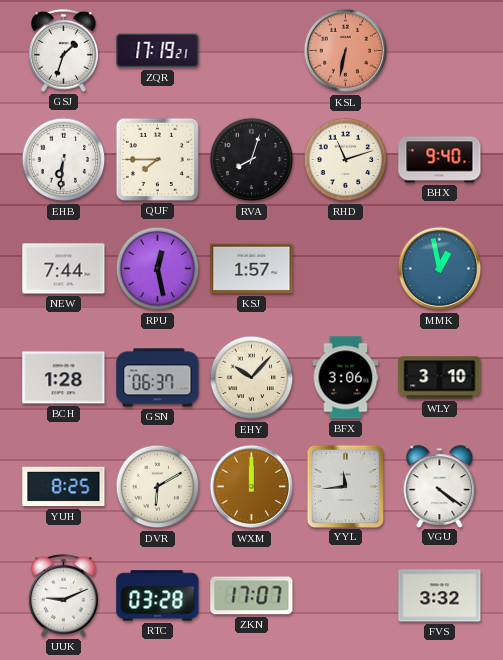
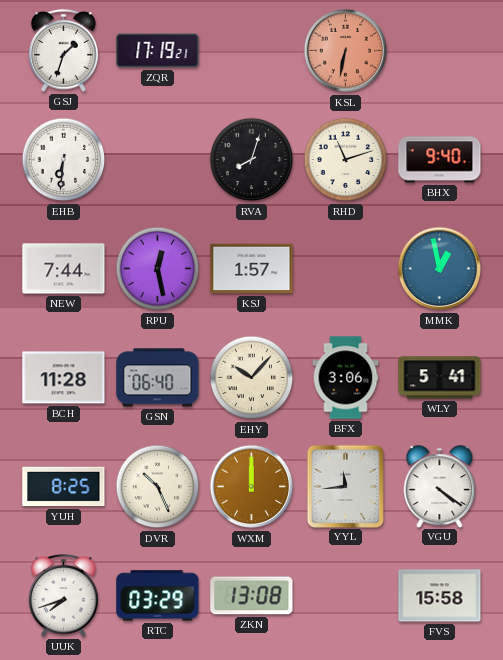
QUF: 7:45 -> none (157, 159)
BCH: 1:28 -> 11:28 (64, 378)
GSN: 06:37 -> 06:40 (158, 378)
WLY: 3:10 -> 5:41 (440, 378)
DVR: 6:10 -> 10:26 (158, 487)
UUK: 9:11 -> 7:42 (63, 595)
RTC: 03:28 -> 03:29 (158, 596)
ZKN: 17:07 -> 13:08 (252, 596)
FVS: 3:32 -> 15:58 (440, 596)
